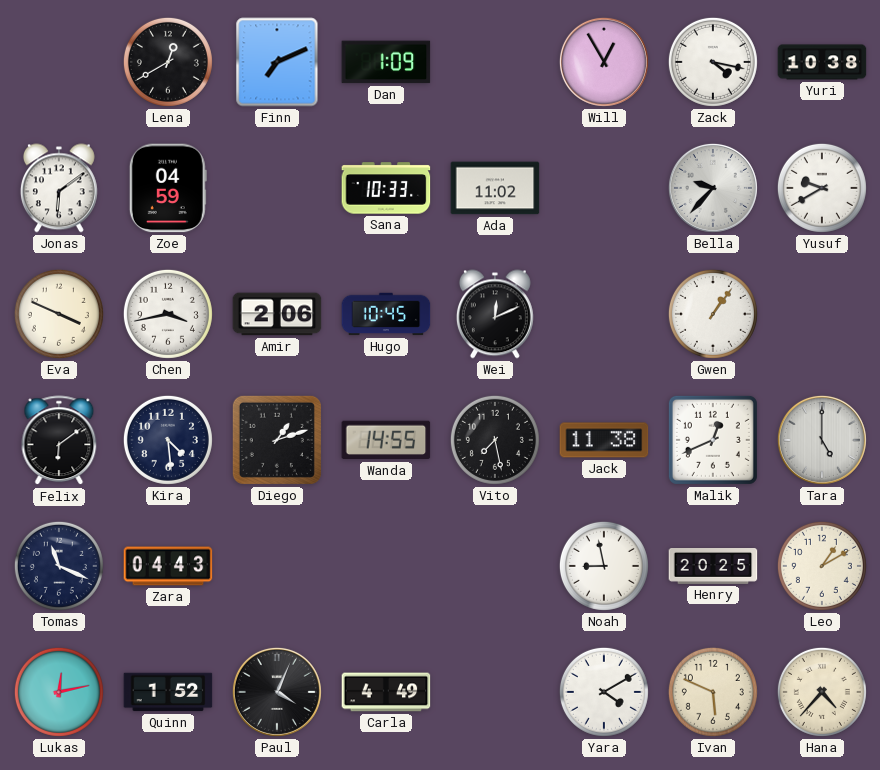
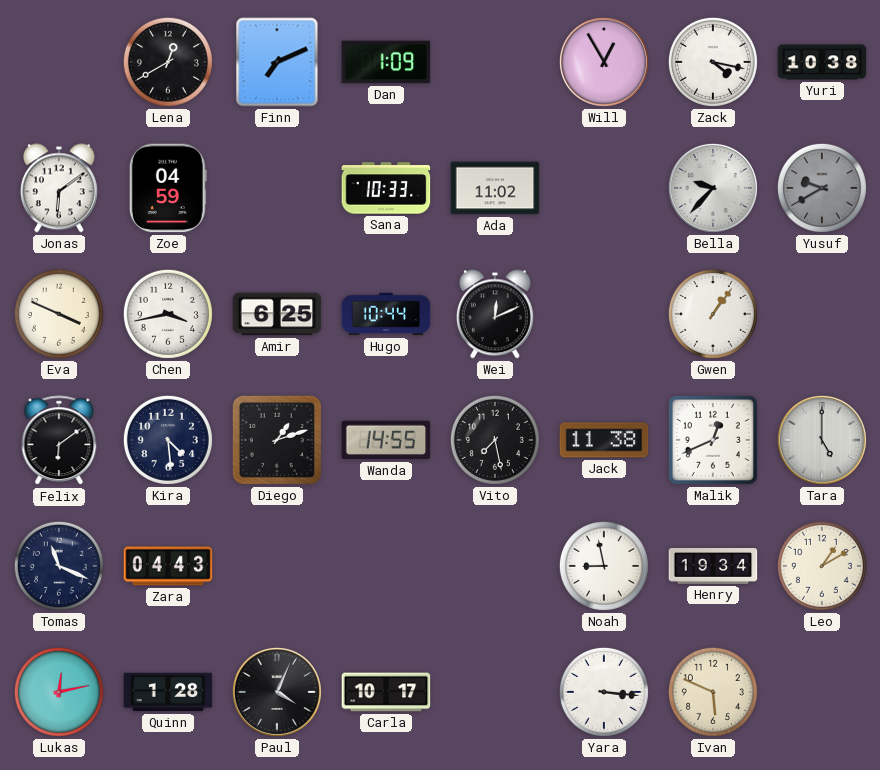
Yusuf dial: white -> grey (822, 188)
Amir: 2:06 -> 6:25 (277, 314)
Hugo: 10:45 -> 10:44 (386, 314)
Henry: 20:25 -> 19:34 (713, 567)
Quinn: 1:52 -> 1:28 (168, 692)
Carla: 4:49 -> 10:17 (386, 692)
Yara: 4:10 -> 3:16 (604, 692)
Hana: 4:37 -> none (822, 692)
